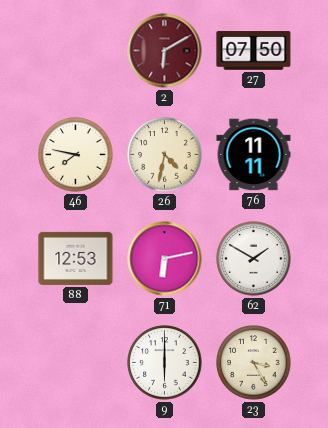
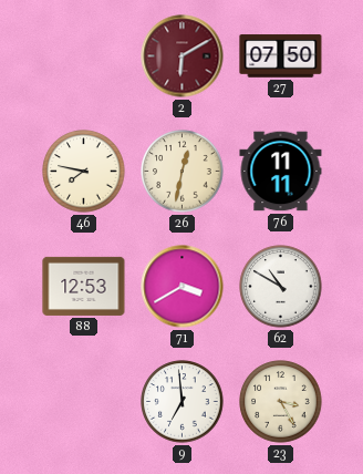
26: 4:32 -> 12:32 (183, 172)
71: 6:13 -> 3:40 (183, 287)
62: 1:50 -> 10:50 (281, 287)
9: 6:00 -> 6:59 (183, 402)
